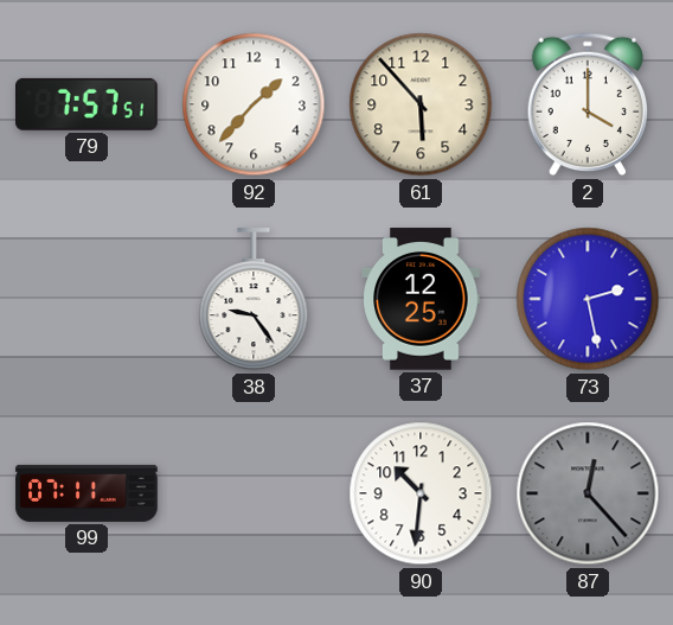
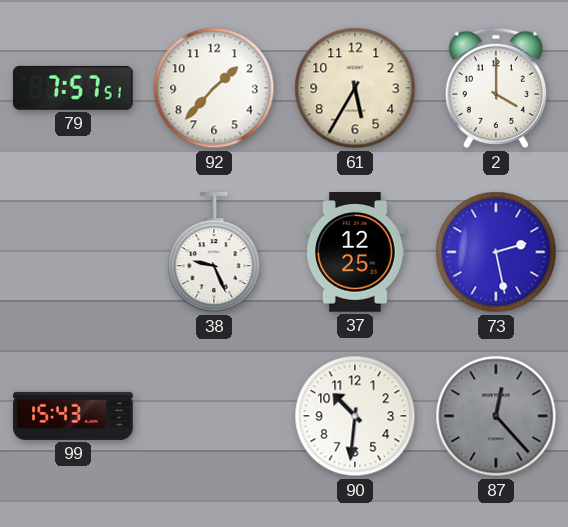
61: 5:53 -> 5:35 (355, 88)
38: 9:24 -> 9:26 (214, 253)
99: 07:11 -> 15:43 (73, 416)
